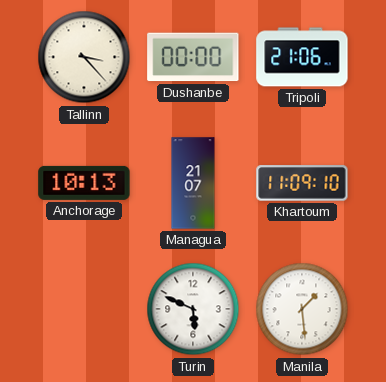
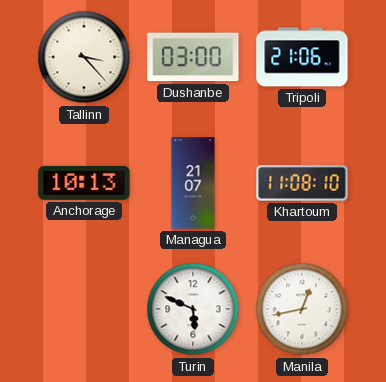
Dushanbe: 00:00 -> 03:00 (193, 57)
Khartoum: 11:09 -> 11:08 (302, 183)
Manila: 1:29 -> 12:43 (302, 309)
